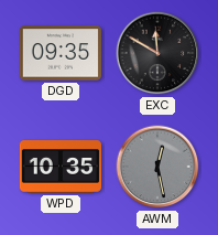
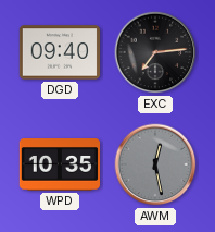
DGD: 09:35 -> 09:40 (59, 52)
EXC: 11:50 -> 7:14 (155, 52)
